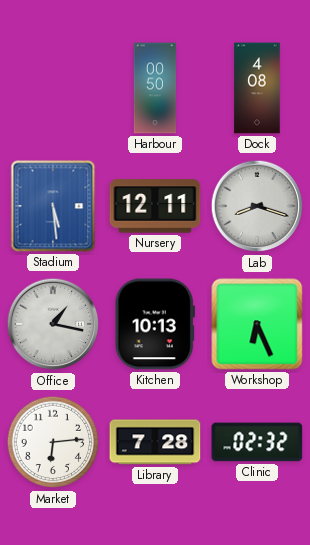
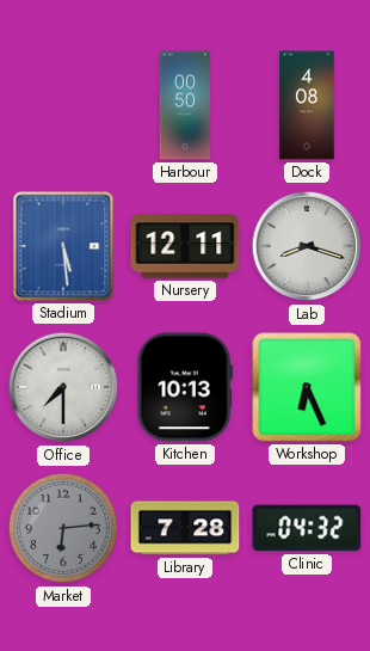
Office: 1:17 -> 7:30 (63, 387)
Market dial: white -> grey (63, 528)
Clinic: 02:32 -> 04:32 (307, 528)
